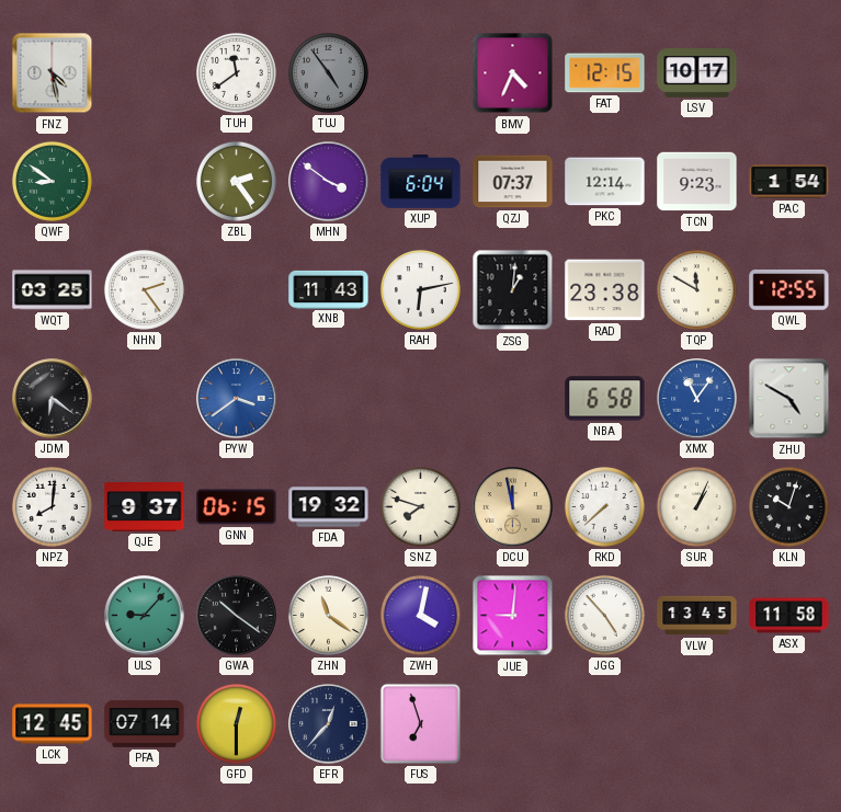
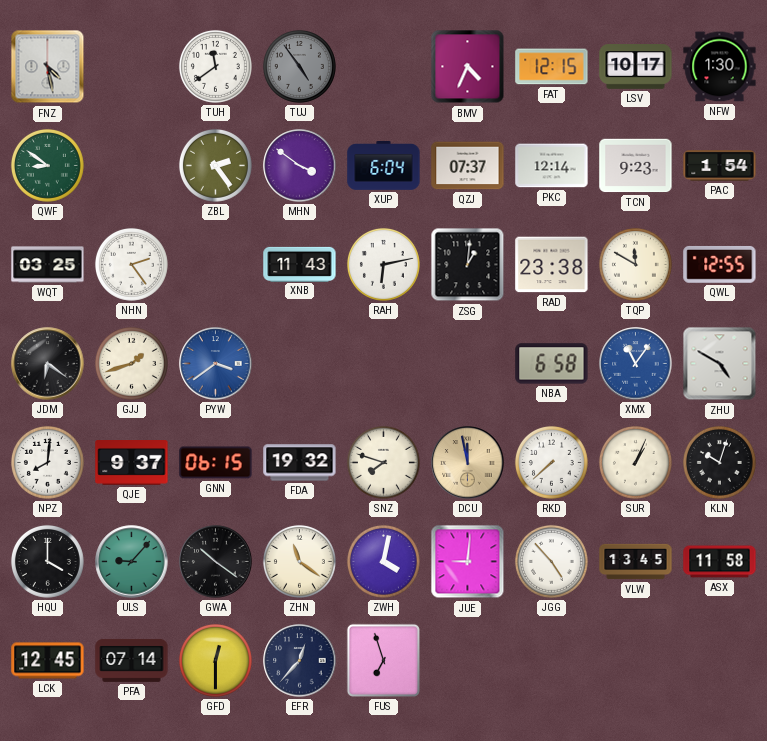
NFW: none -> 1:30 (720, 67)
GJJ: none -> 1:42 (131, 363)
HQU: none -> 4:00 (47, 561)
